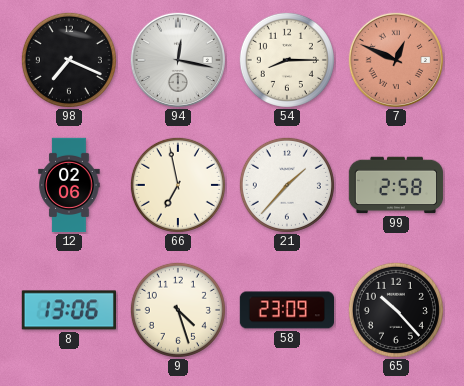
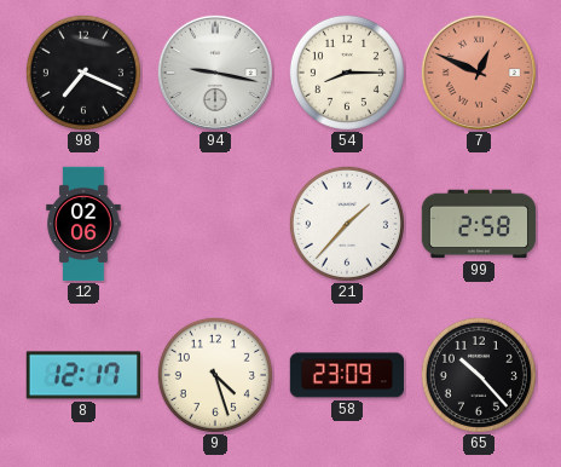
94: 12:17 -> 9:17 (214, 71)
66: 6:58 -> none (178, 185)
8: 13:06 -> 12:17 (82, 375)
